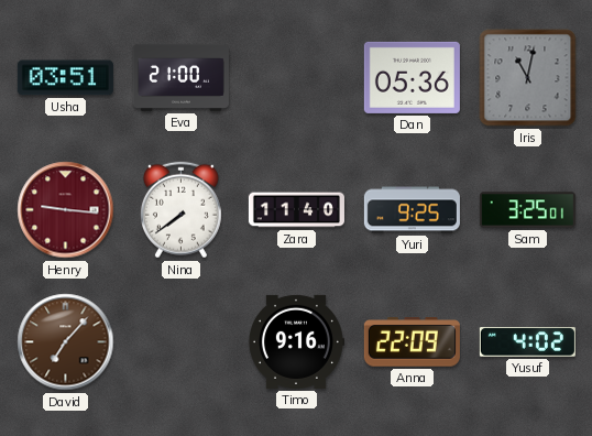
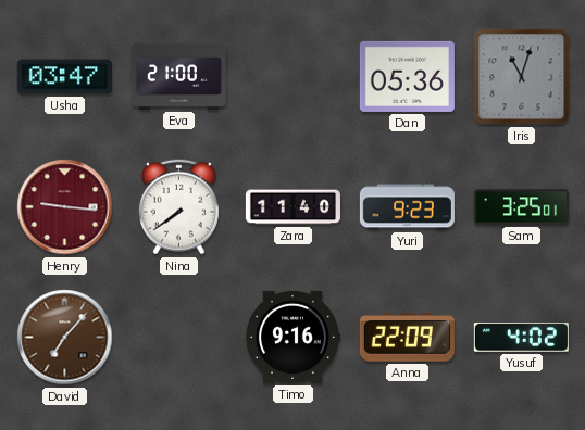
Usha: 03:51 -> 03:47 (64, 77)
Iris: 11:02 -> 11:03 (522, 77)
Yuri: 9:25 -> 9:23 (407, 207)
